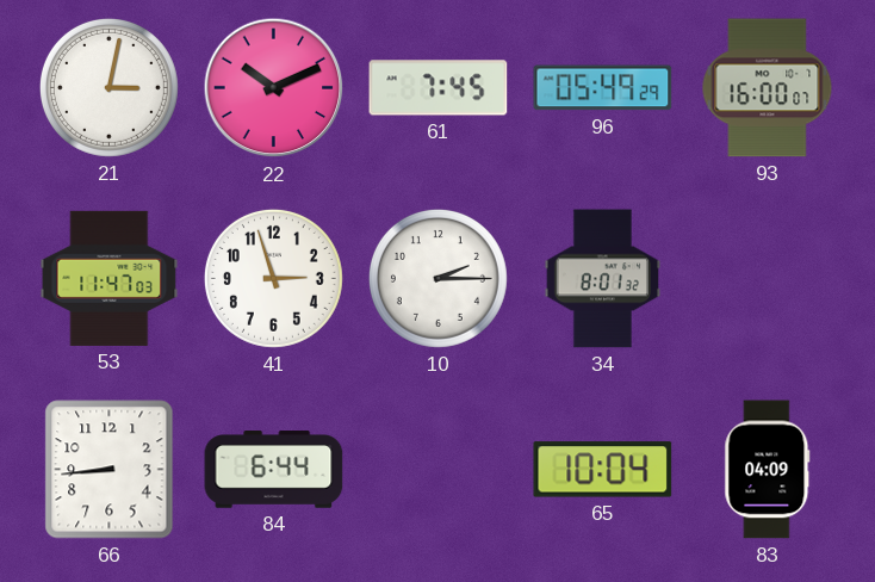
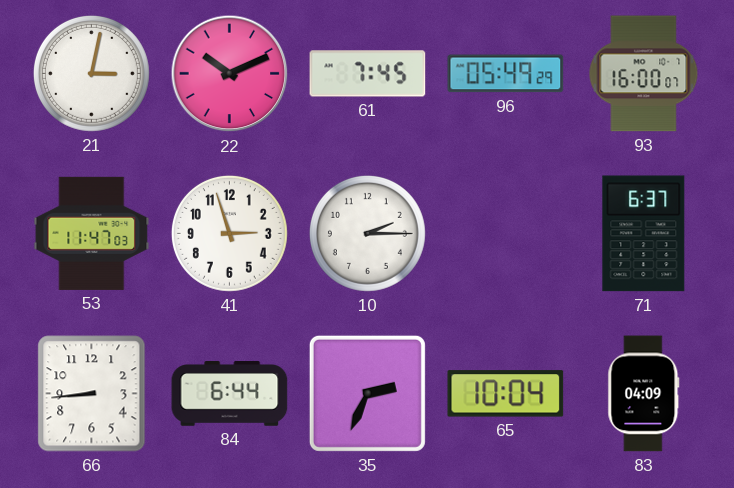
34: 8:01 -> none (602, 279)
71: none -> 6:37 (644, 234)
35: none -> 2:34 (367, 393)
